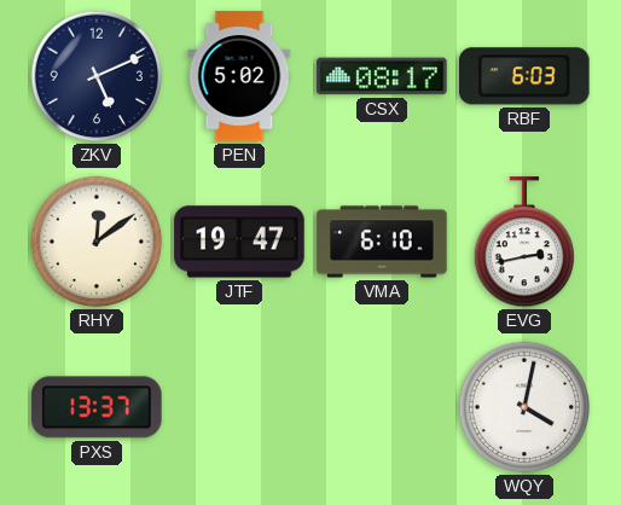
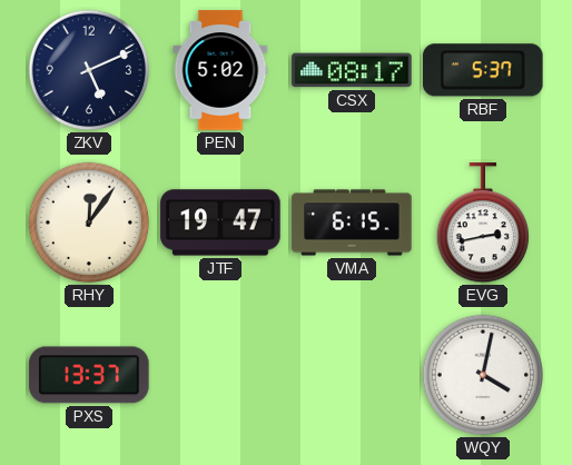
RBF: 6:03 -> 5:37 (484, 70)
RHY: 12:09 -> 12:06 (89, 222)
VMA: 6:10 -> 6:15 (352, 222)
